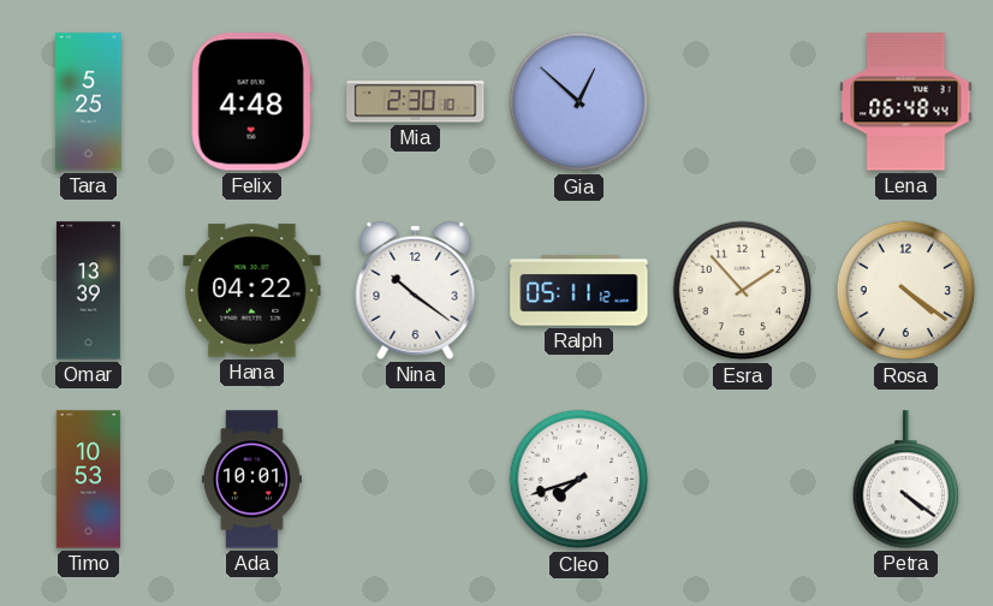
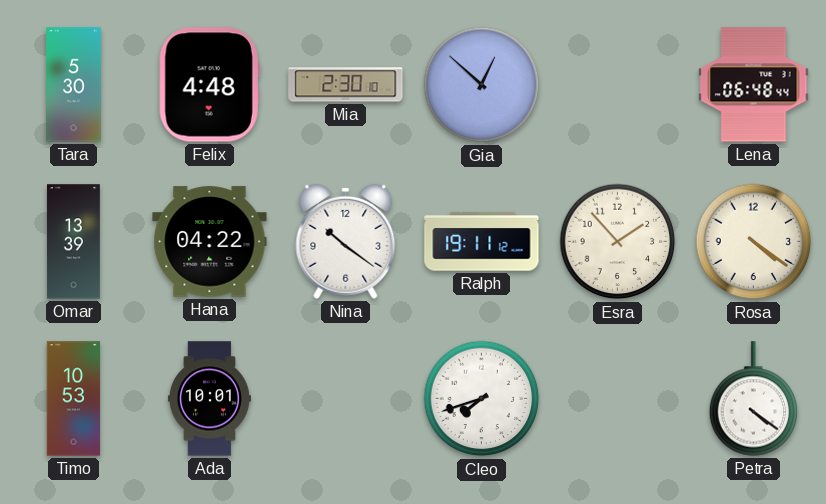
Tara: 5:25 -> 5:30 (74, 85)
Ralph: 05:11 -> 19:11 (482, 242)
